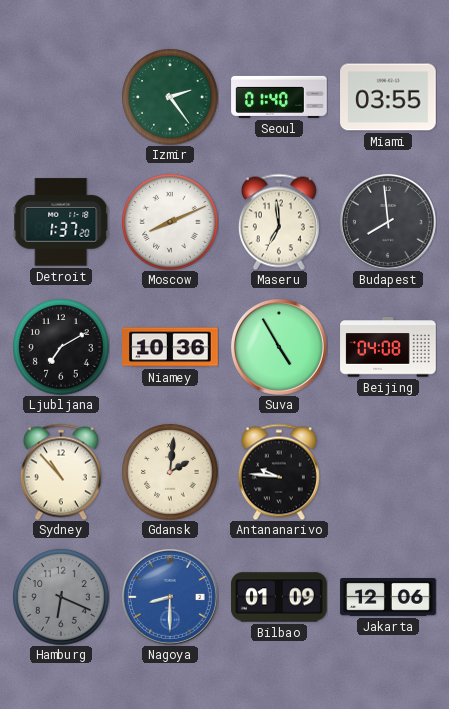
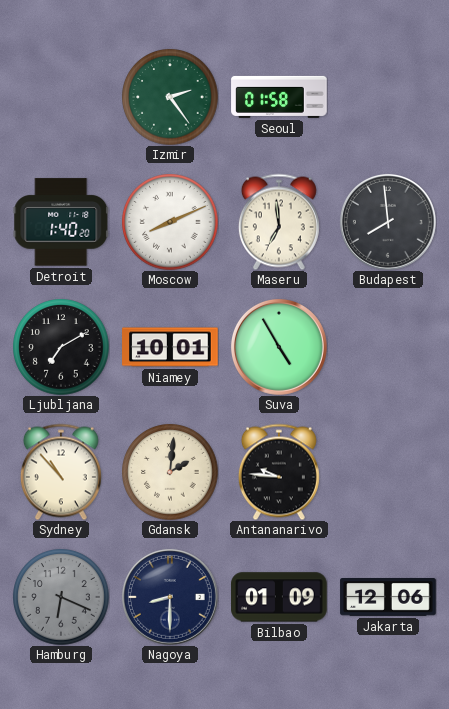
Seoul: 01:40 -> 01:58 (279, 97)
Miami: 03:55 -> none (388, 97)
Detroit: 1:37 -> 1:40 (61, 222)
Niamey: 10:36 -> 10:01 (170, 347)
Beijing: 04:08 -> none (388, 347)
Nagoya dial: blue -> navy (170, 597)
